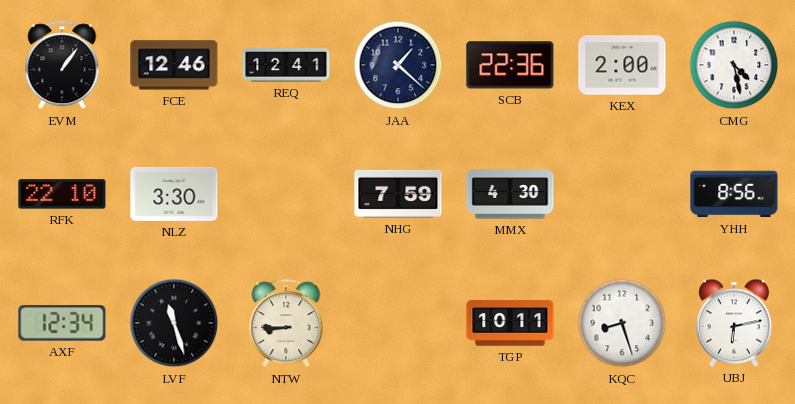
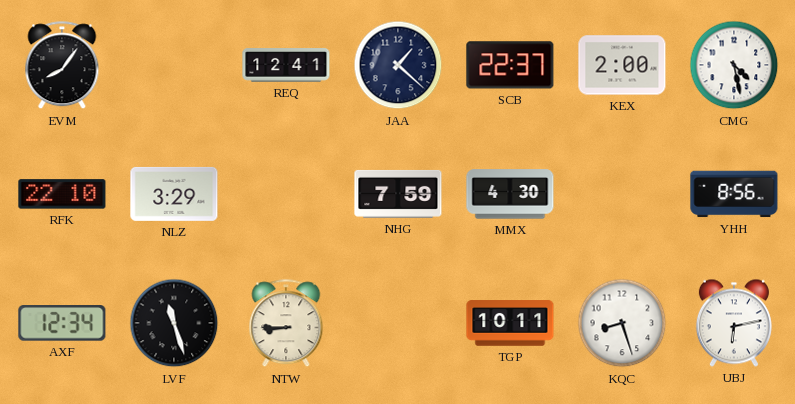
EVM: 1:06 -> 8:06 (62, 66)
FCE: 12:46 -> none (174, 65)
SCB: 22:36 -> 22:37 (510, 65)
NLZ: 3:30 -> 3:29 (174, 194)
